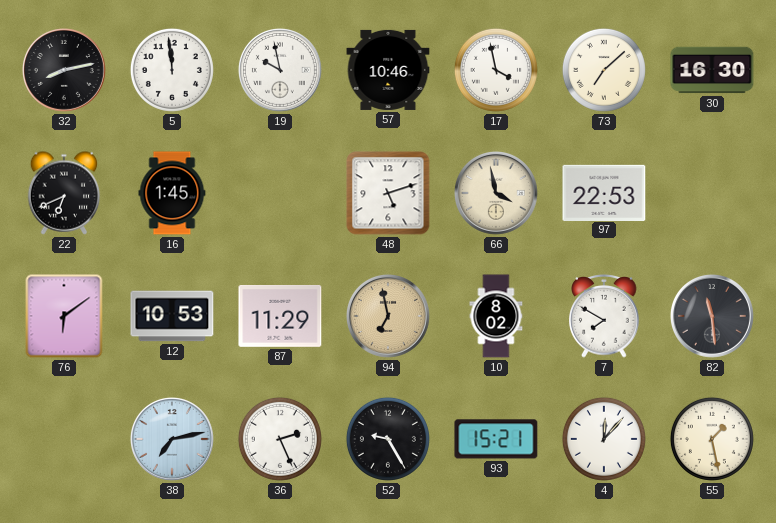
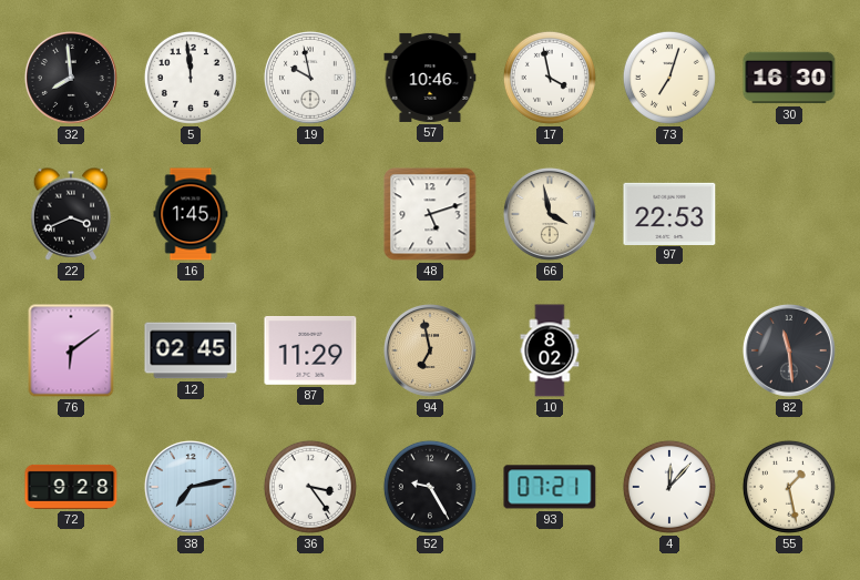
32: 8:13 -> 7:59 (71, 78)
73: 7:08 -> 7:03 (669, 78)
22: 6:41 -> 3:41 (71, 214)
12: 10:53 -> 02:45 (191, 350)
7: 7:50 -> none (604, 316)
72: none -> 9:28 (71, 487)
36: 2:26 -> 3:24 (310, 487)
93: 15:21 -> 07:21 (550, 487)
